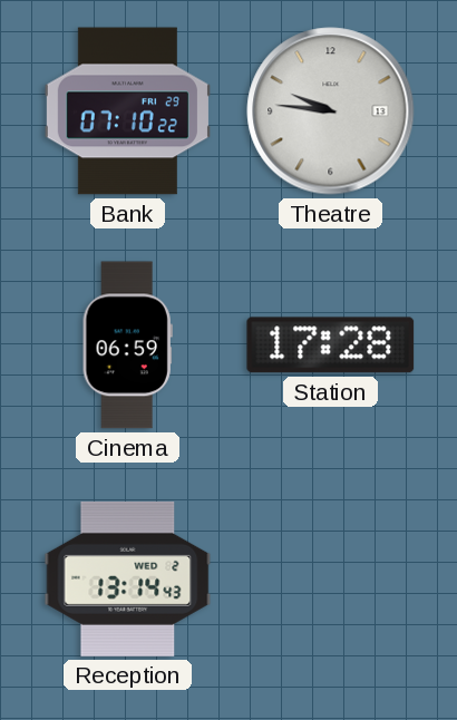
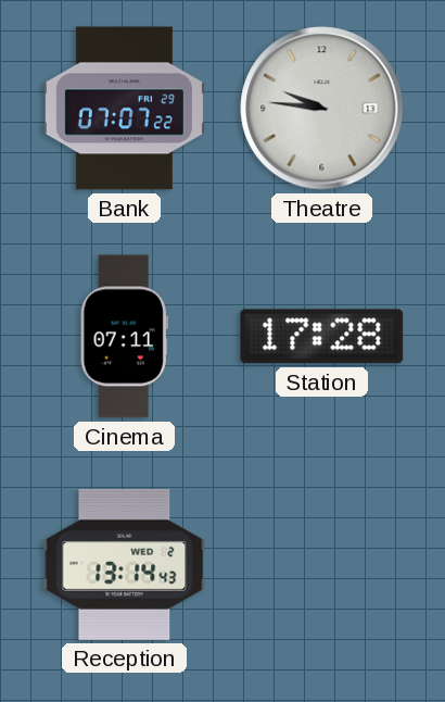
Bank: 07:10 -> 07:07 (124, 109)
Cinema: 06:59 -> 07:11 (124, 337)
